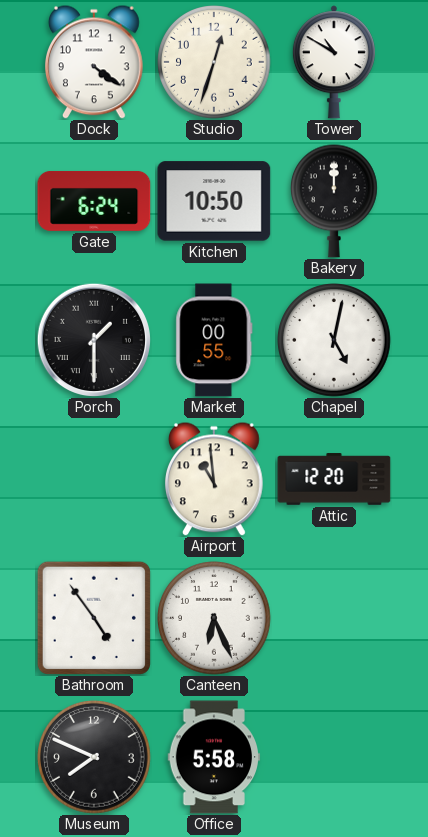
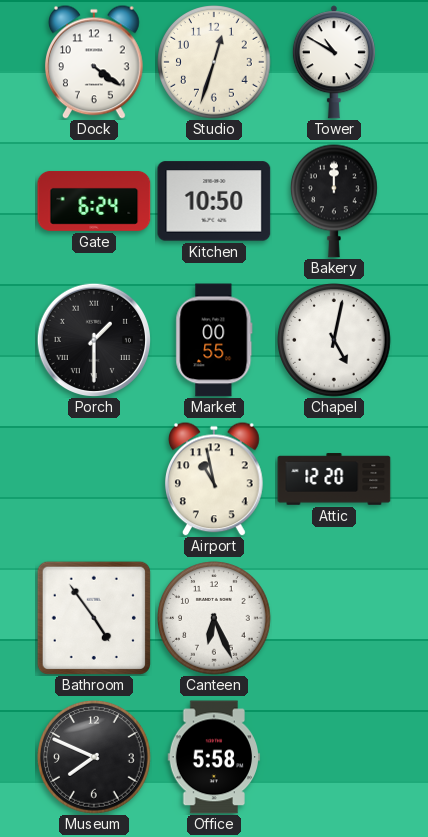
Airport: 10:59 -> 10:58 (215, 479)
